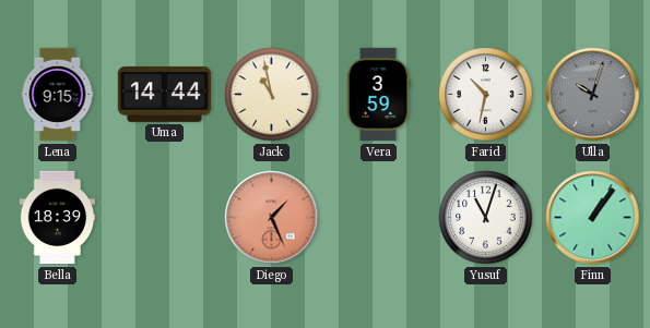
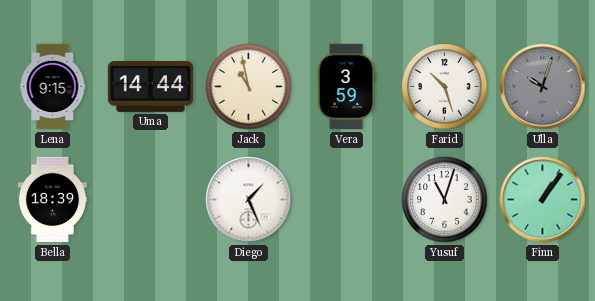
Farid: 10:32 -> 10:27 (445, 87)
Diego dial: salmon -> white (249, 200)
